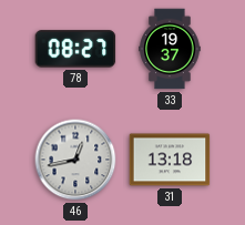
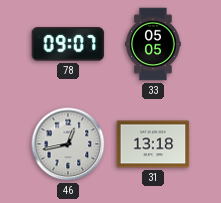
78: 08:27 -> 09:07 (68, 44)
33: 19:37 -> 05:05 (153, 44)
